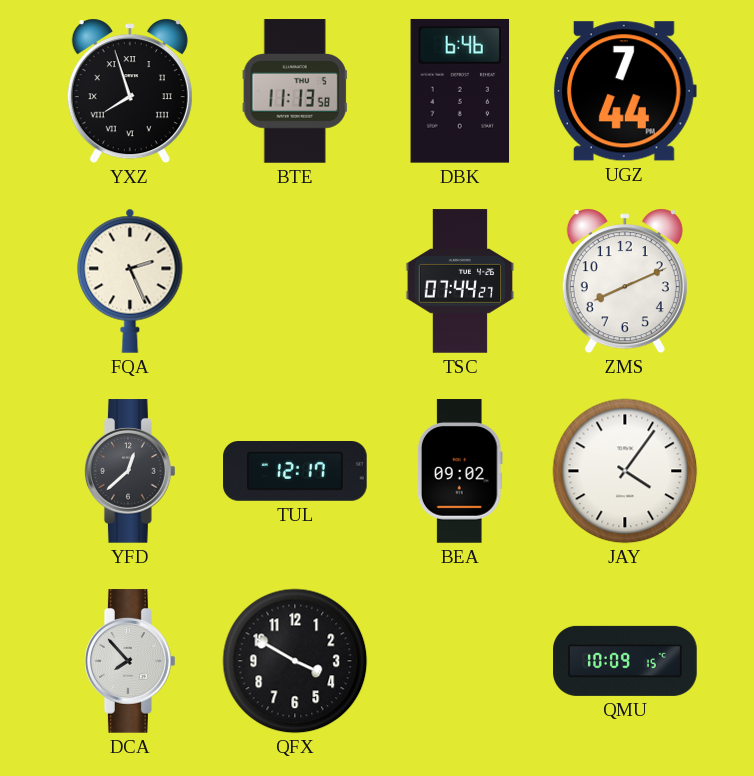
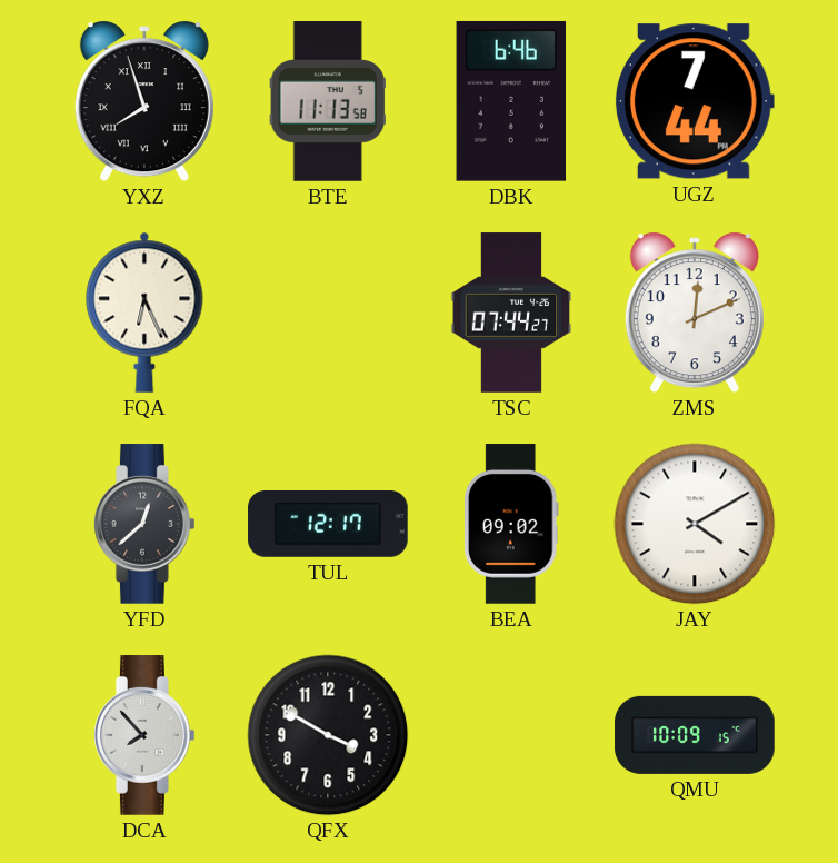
FQA: 2:26 -> 6:26 (144, 313)
ZMS: 8:11 -> 12:11 (695, 313)
JAY: 4:06 -> 4:10 (695, 524)
